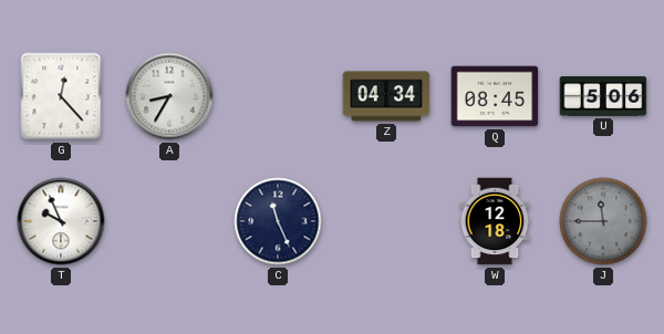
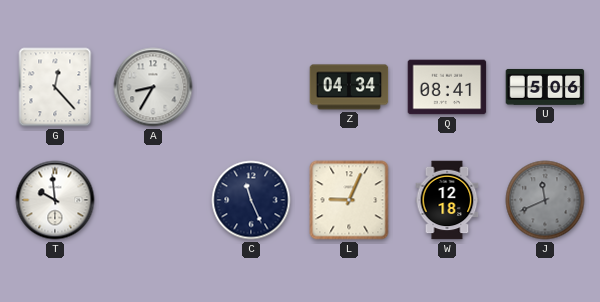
Q: 08:45 -> 08:41 (447, 87)
T: 9:56 -> 9:59 (55, 200)
L: none -> 9:04 (349, 200)
J: 11:45 -> 11:41 (545, 200)
